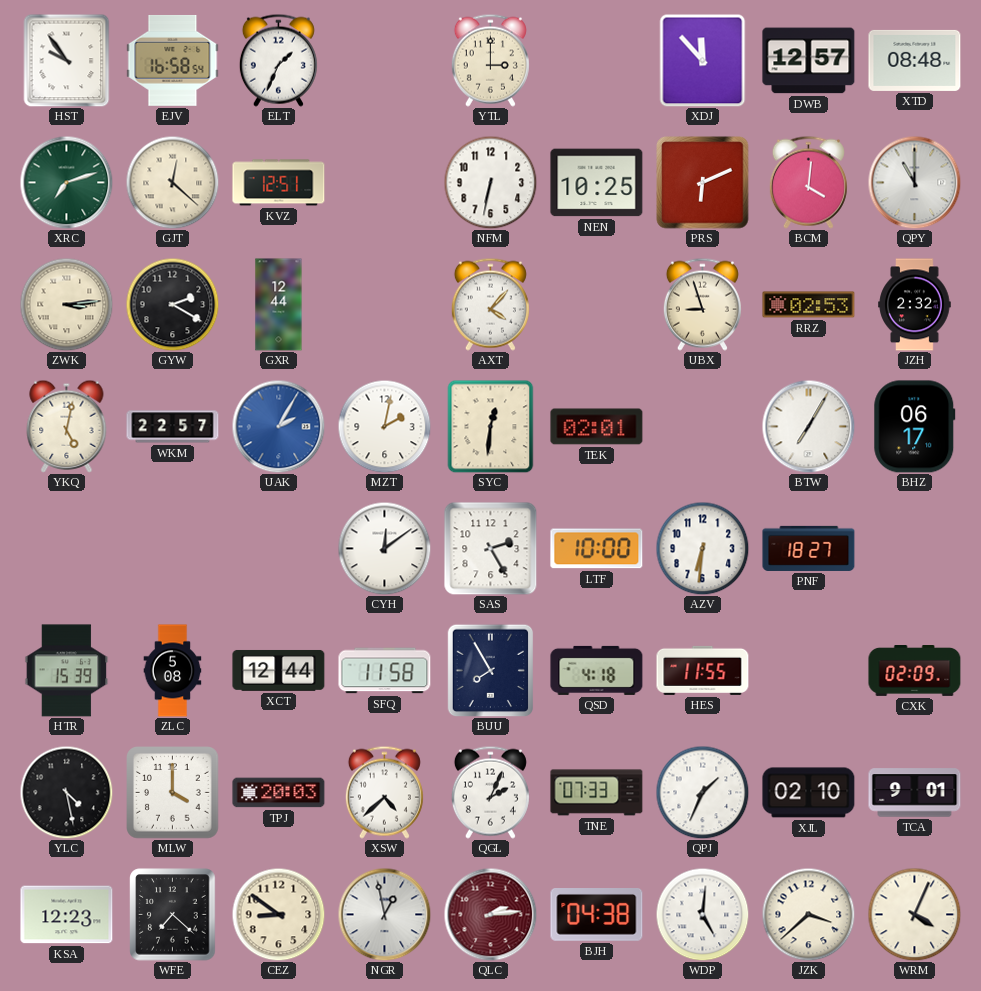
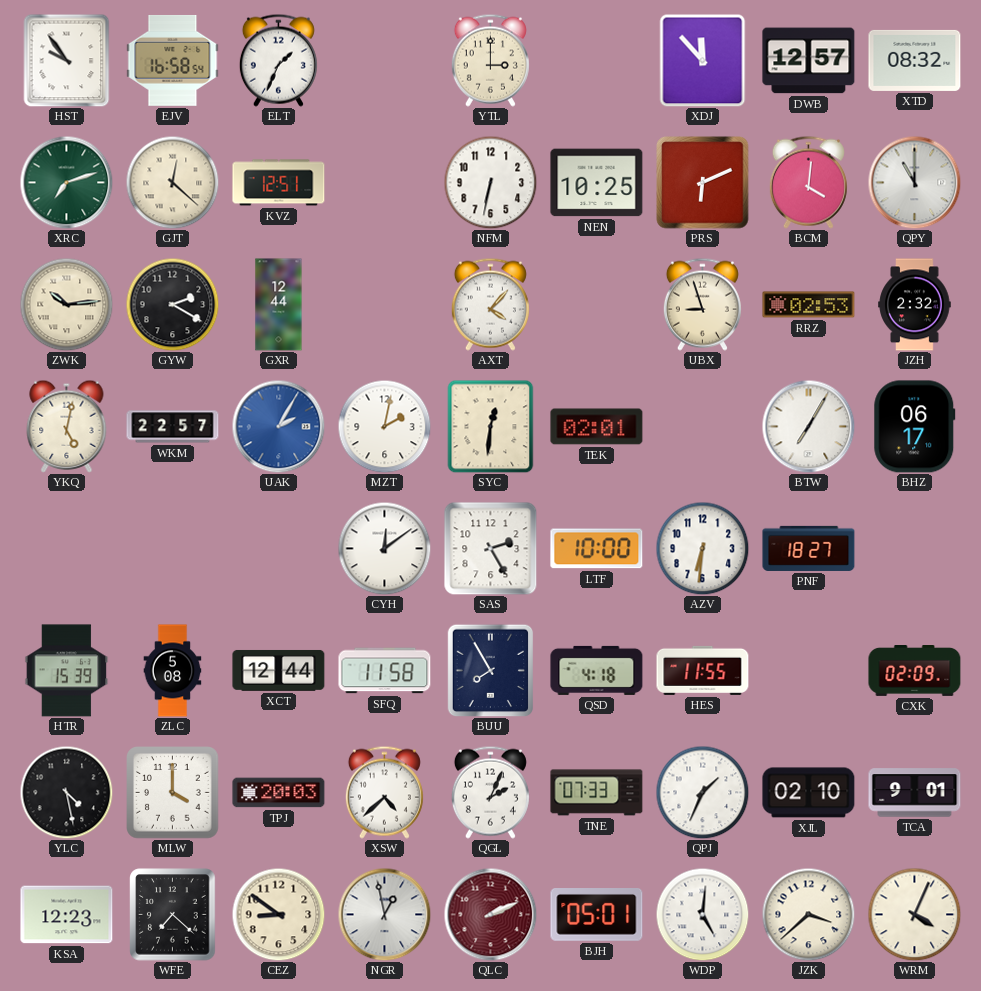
XTD: 08:48 -> 08:32 (915, 60)
ZWK: 3:14 -> 10:14 (66, 304)
QLC: 2:14 -> 2:11 (490, 914)
BJH: 04:38 -> 05:01 (597, 915)
